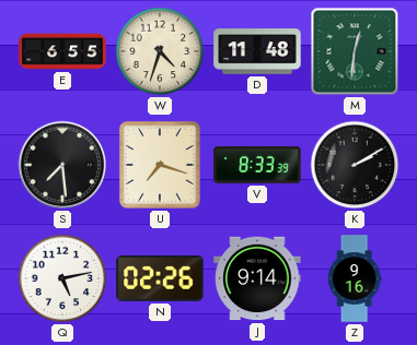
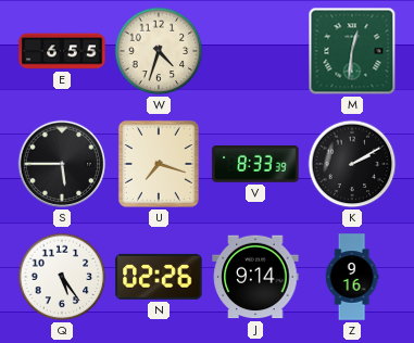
D: 11:48 -> none (257, 51)
S: 7:29 -> 5:45 (62, 164)
Q: 5:13 -> 5:24 (62, 277)
